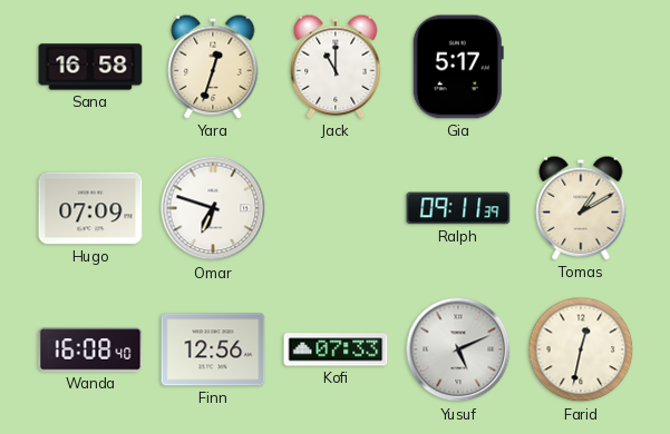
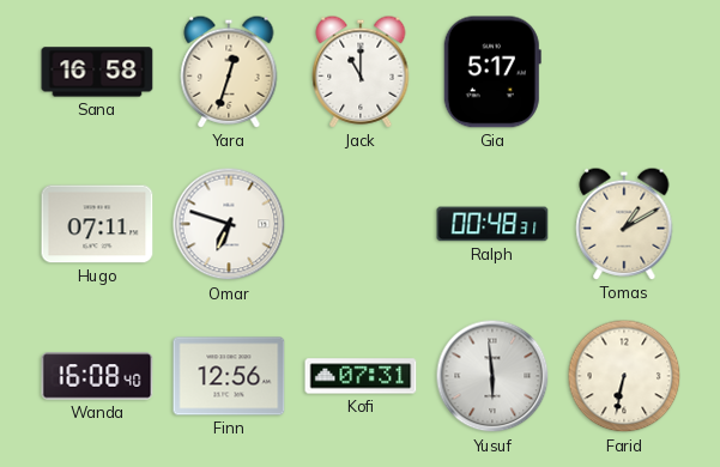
Hugo: 07:09 -> 07:11 (97, 224)
Ralph: 09:11 -> 00:48 (492, 224)
Kofi: 07:33 -> 07:31 (361, 376)
Yusuf: 5:11 -> 5:59 (492, 376)
Farid: 12:32 -> 6:32 (624, 376)
